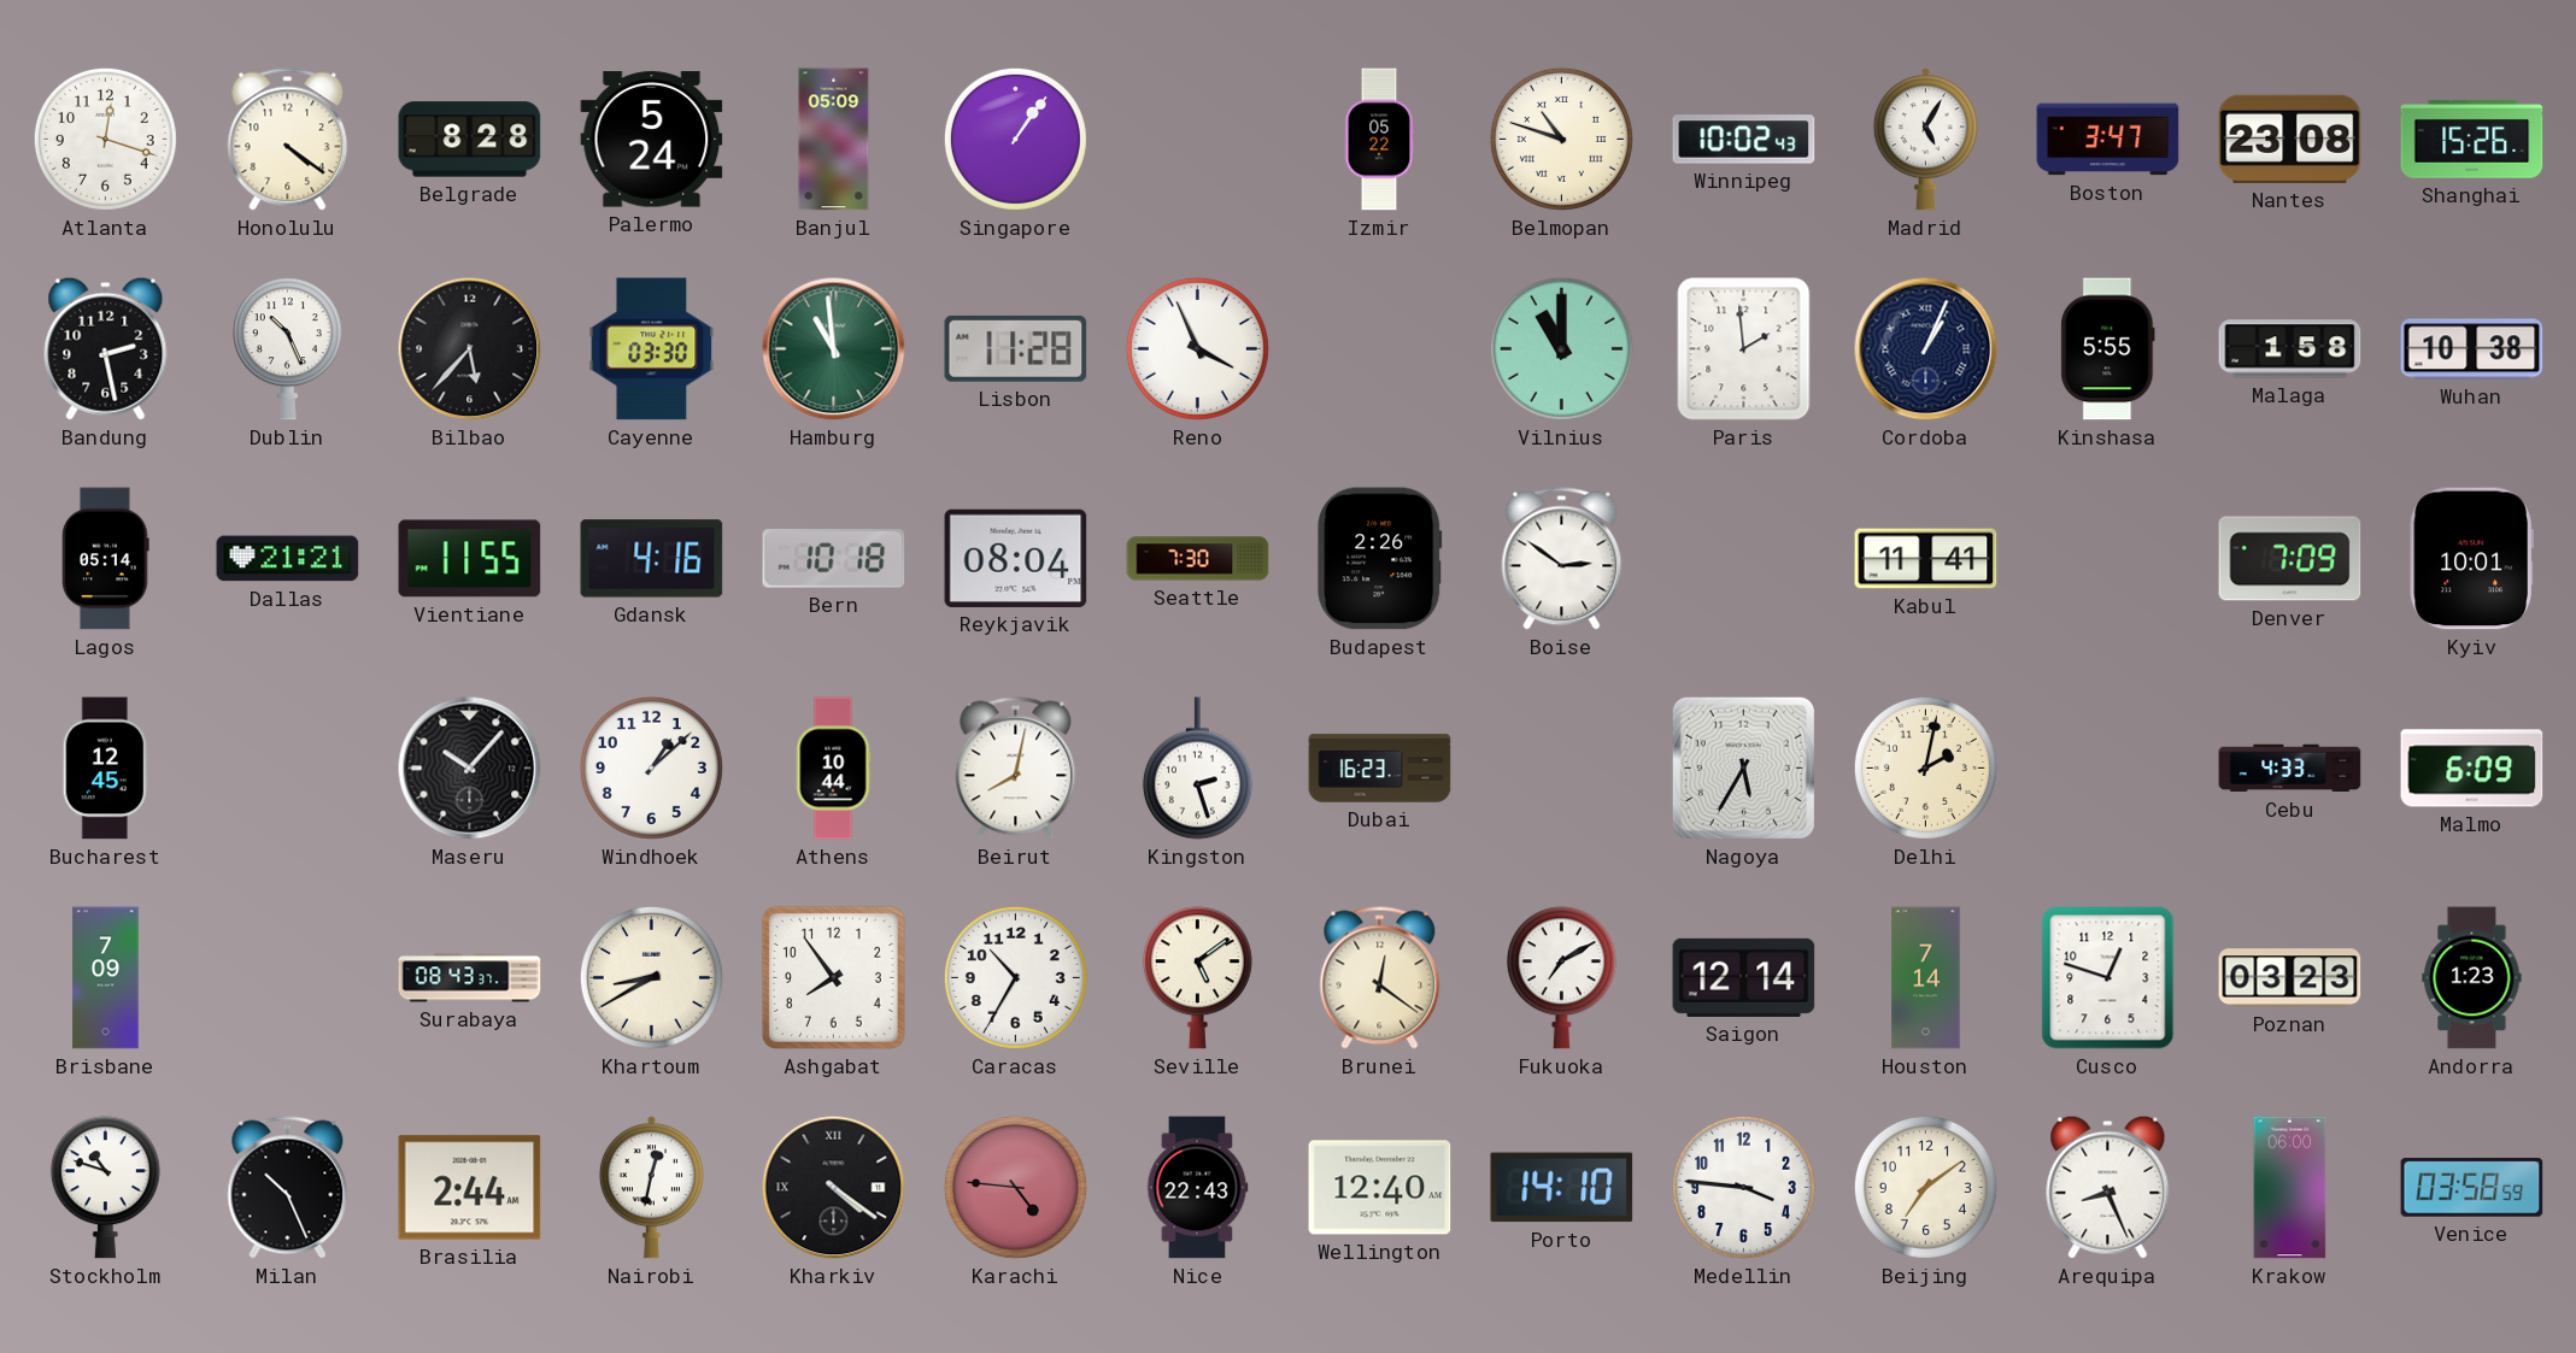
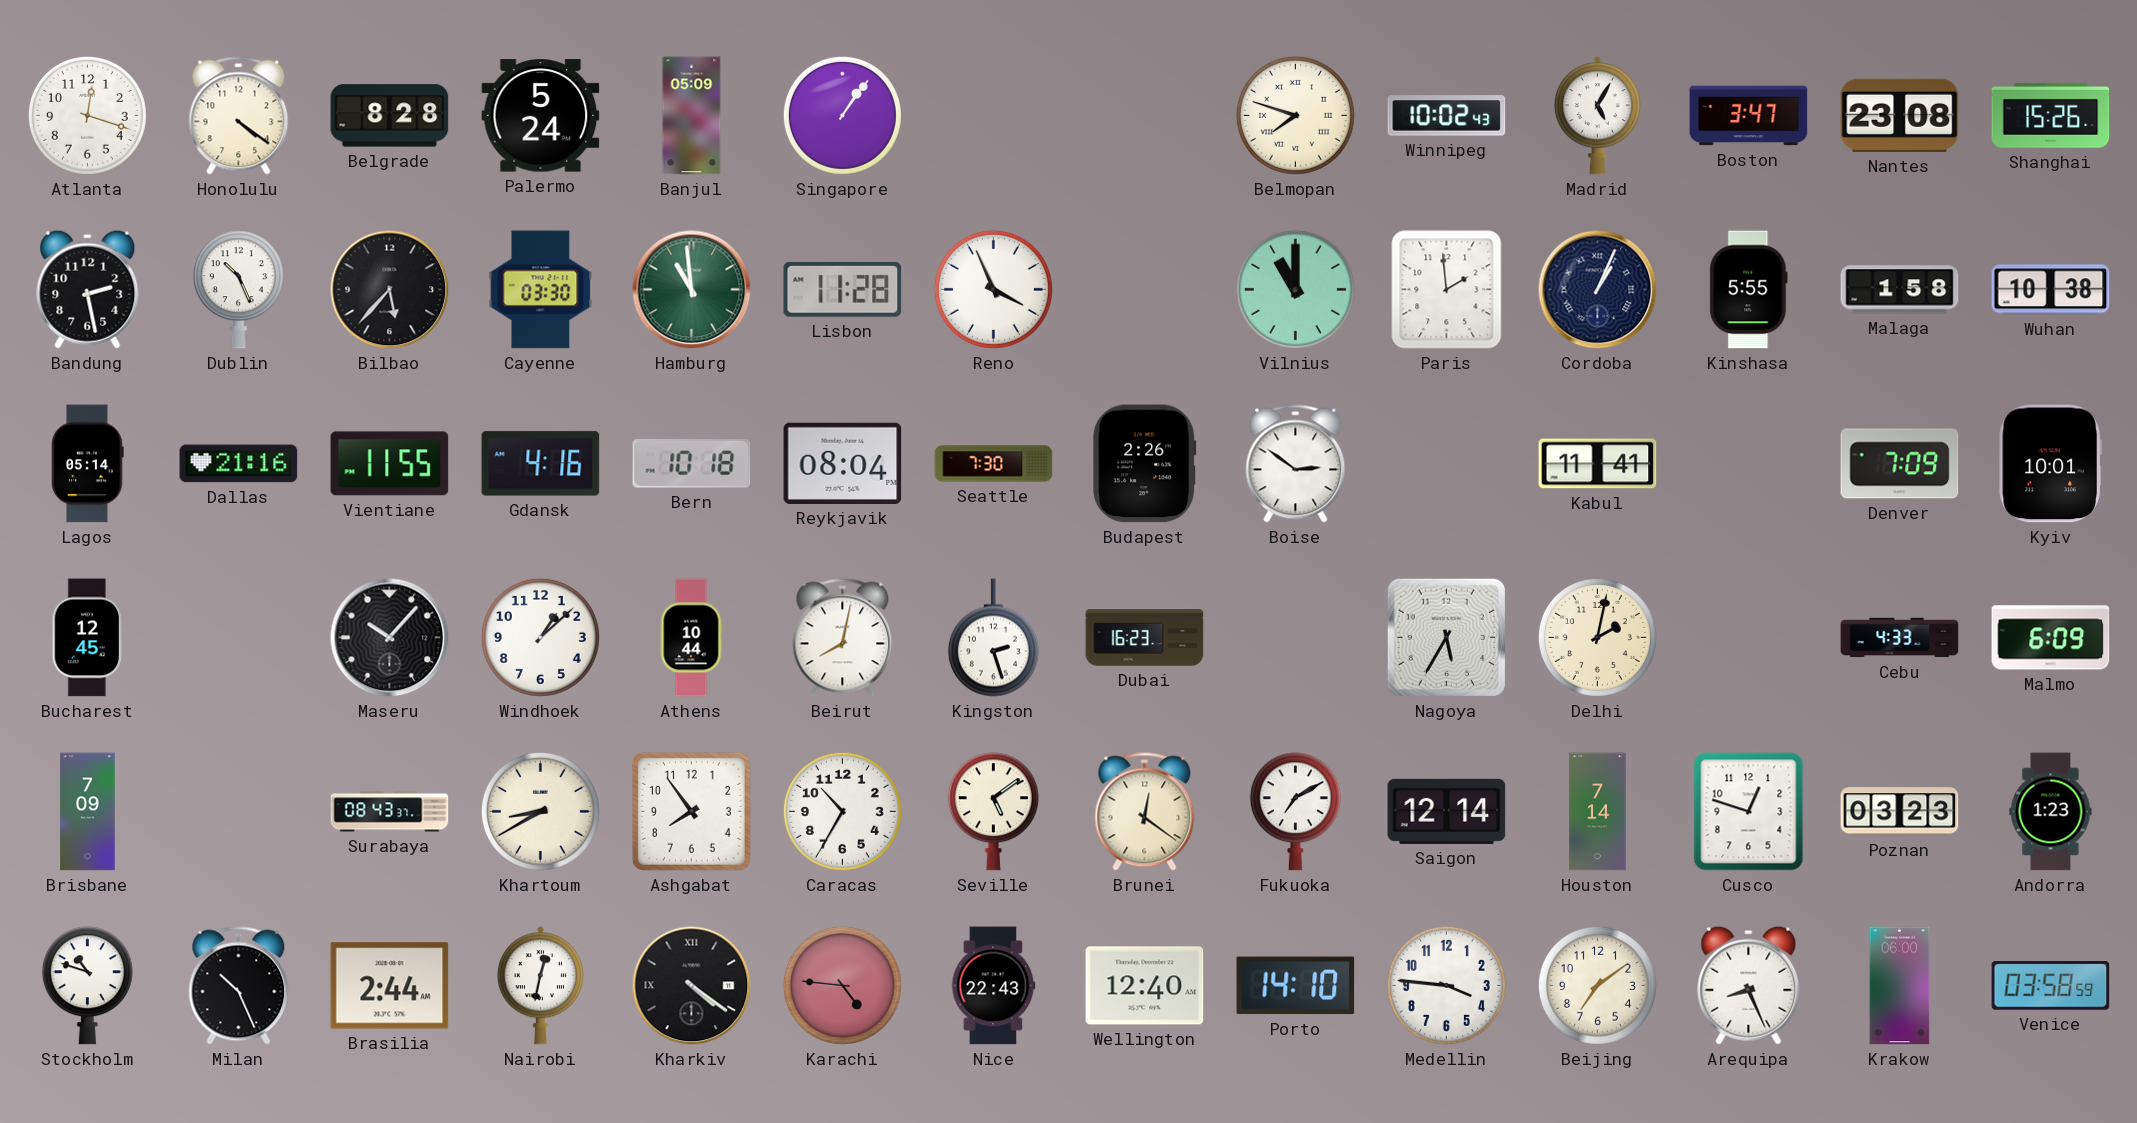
Izmir: 05:22 -> none (1379, 140)
Belmopan: 10:48 -> 7:48 (1295, 115)
Dallas: 21:21 -> 21:16 (239, 464)
